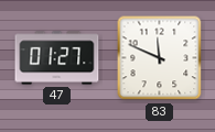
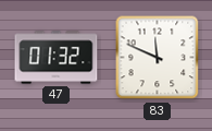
47: 01:27 -> 01:32 (57, 58)
